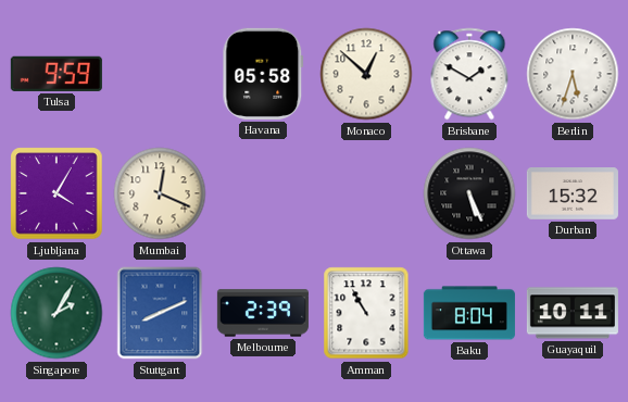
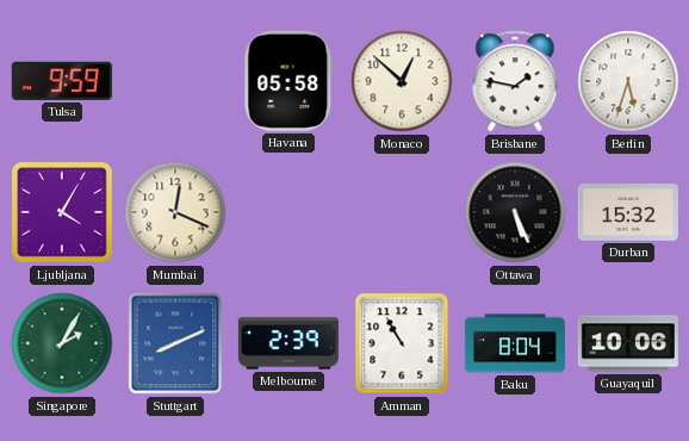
Brisbane: 1:50 -> 1:47 (515, 81)
Guayaquil: 10:11 -> 10:06 (628, 343)
